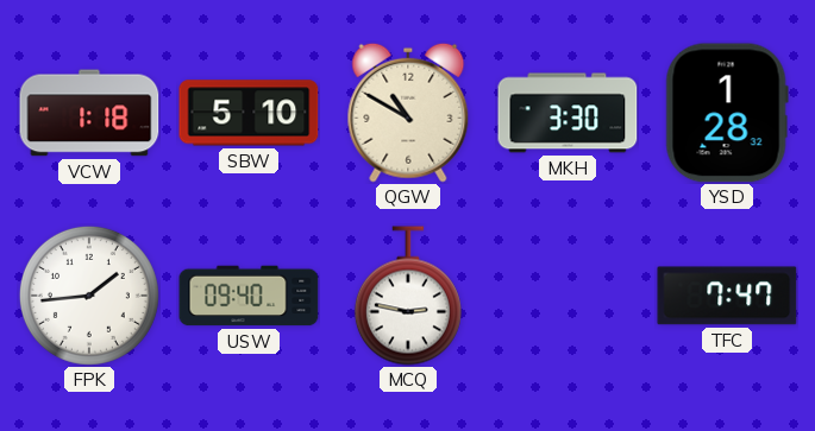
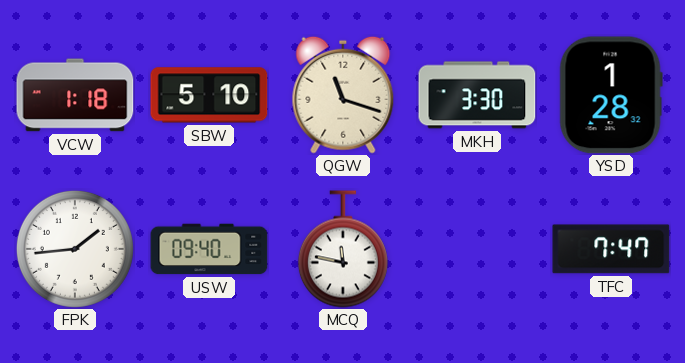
QGW: 10:50 -> 11:18 (343, 95)
MCQ: 2:47 -> 11:47 (343, 249)
